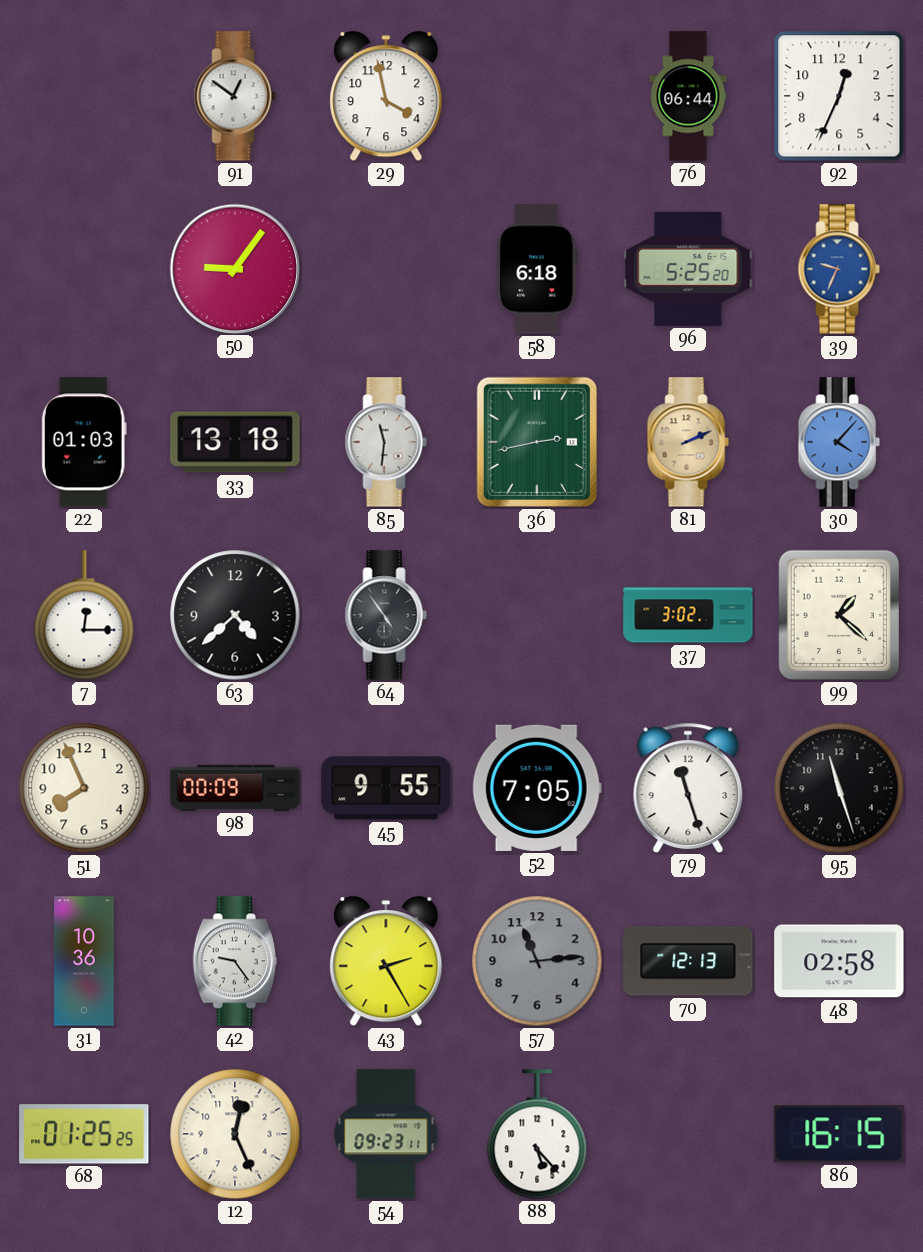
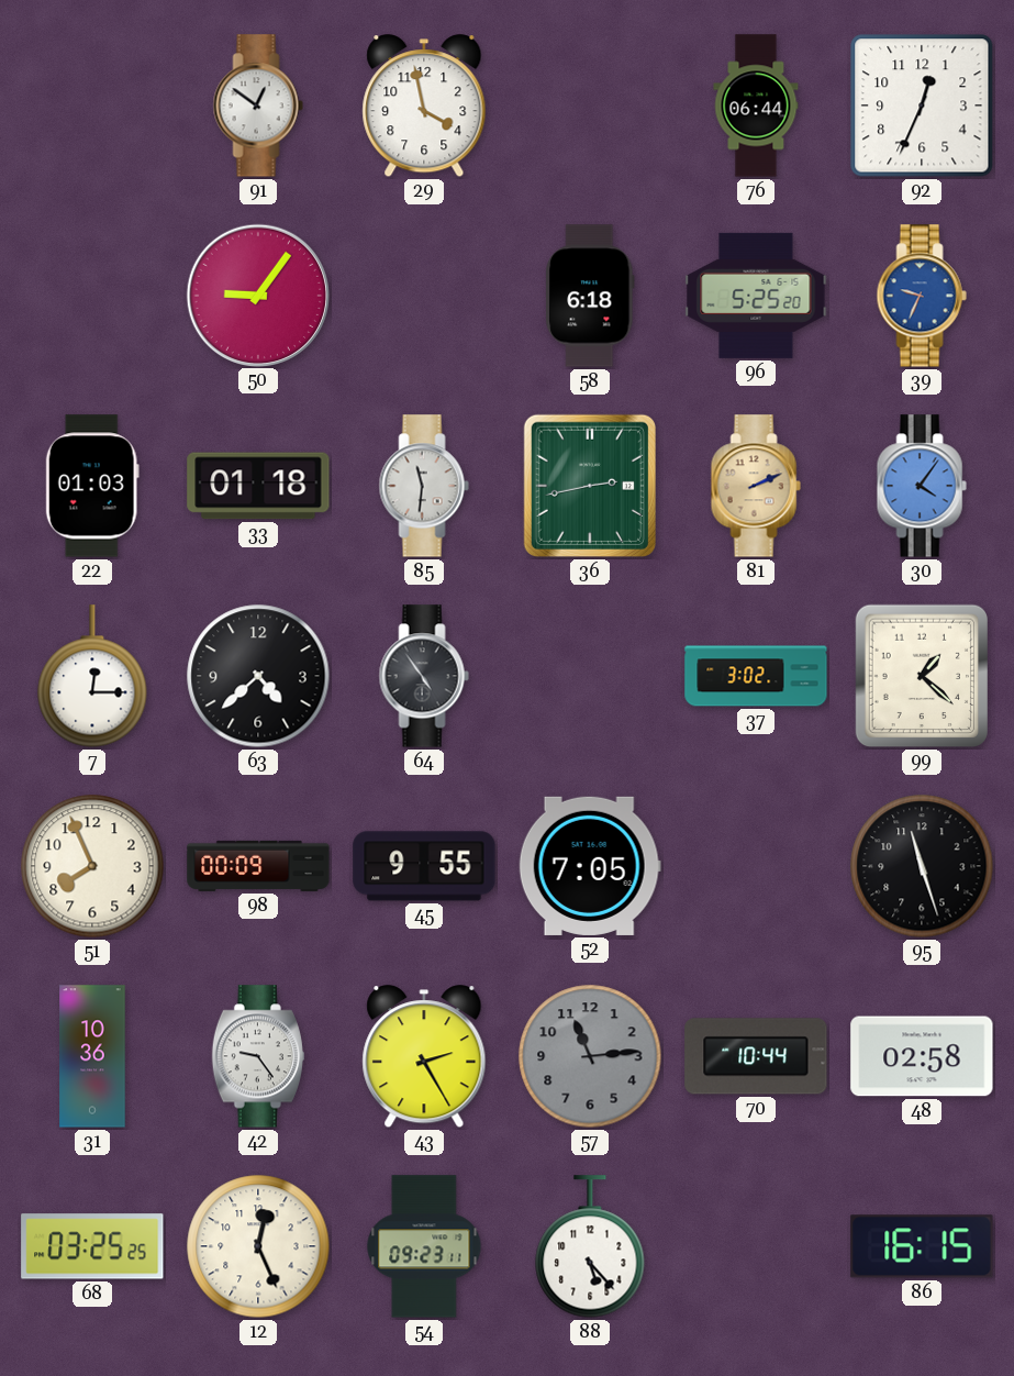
33: 13:18 -> 01:18 (258, 486)
30: 4:07 -> 4:06 (922, 486)
79: 11:27 -> none (688, 787)
70: 12:13 -> 10:44 (756, 1056)
68: 01:25 -> 03:25 (92, 1246)
